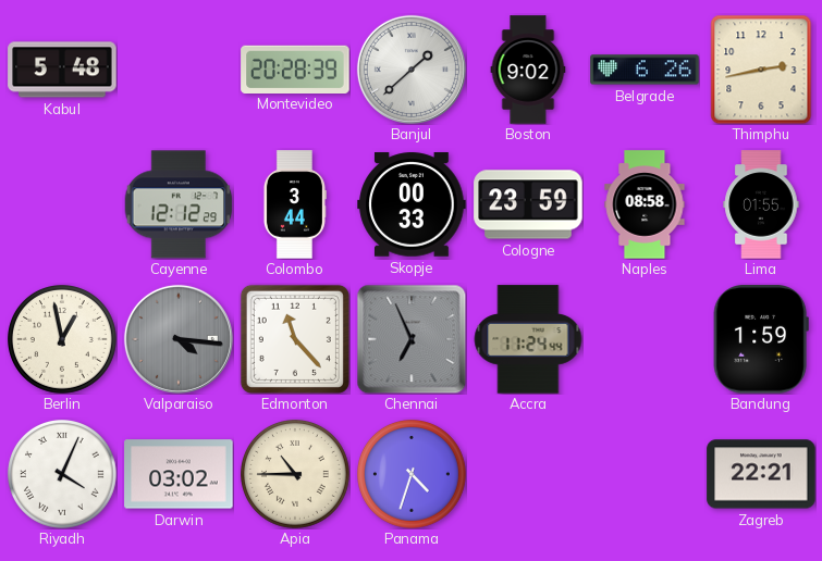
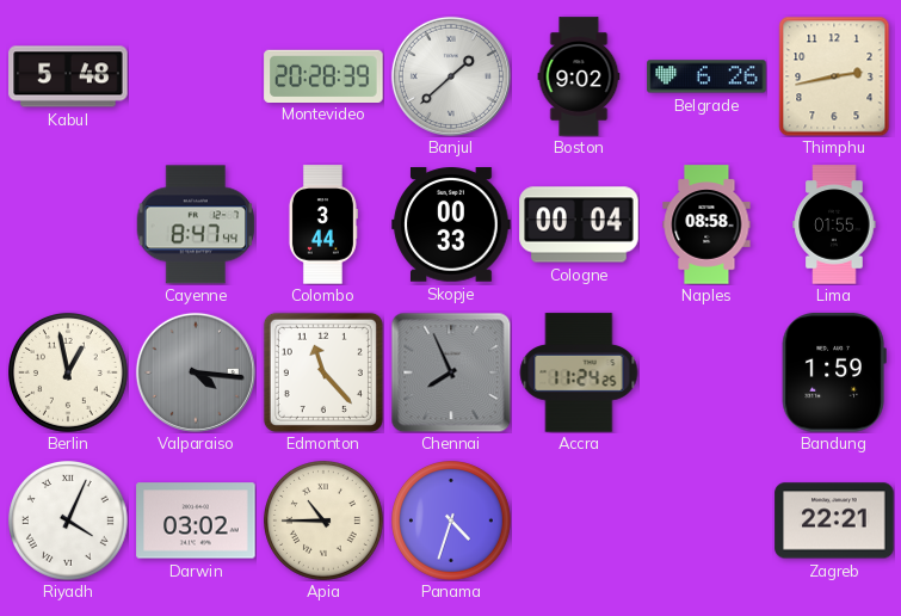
Cayenne: 12:12 -> 8:47 (196, 224)
Cologne: 23:59 -> 00:04 (579, 224)
Chennai: 6:56 -> 7:56 (451, 372)
Accra: 11:24:44 -> 11:24:25 (579, 372)
